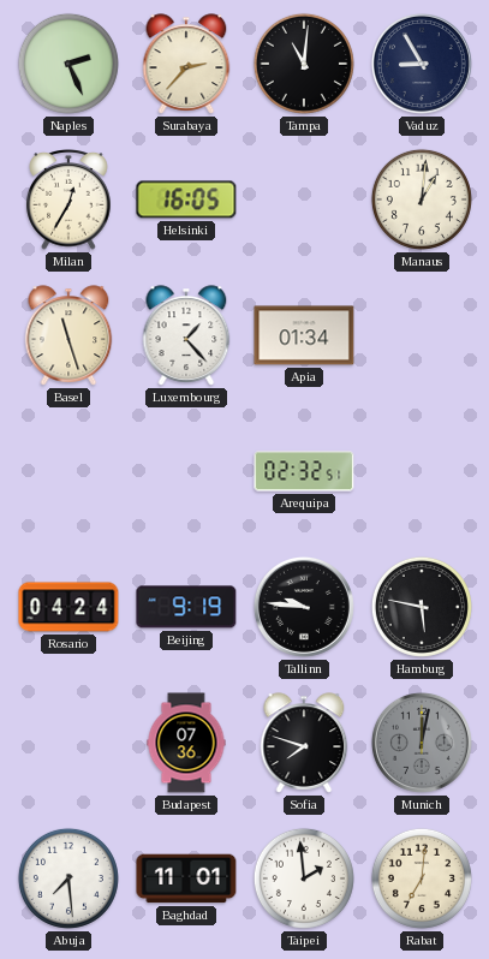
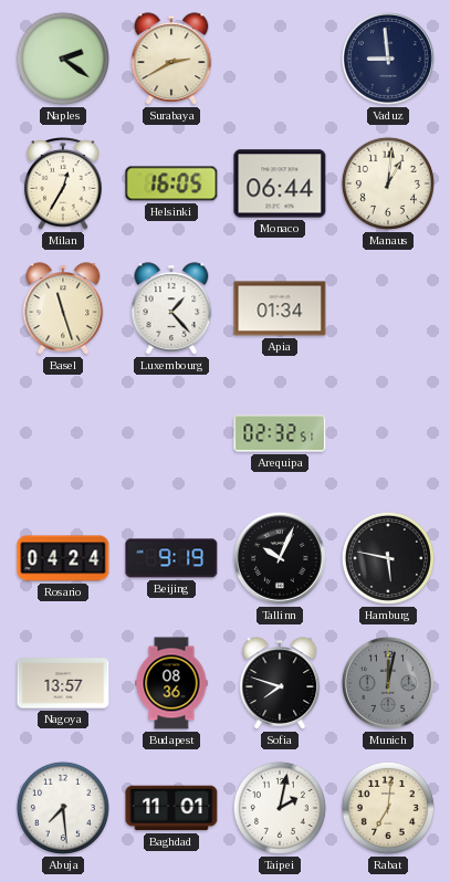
Naples: 2:26 -> 2:21 (63, 59)
Surabaya: 2:37 -> 2:40 (171, 59)
Tampa: 11:01 -> none (304, 64)
Vaduz: 8:55 -> 8:59 (388, 59)
Monaco: none -> 06:44 (280, 183)
Tallinn: 9:46 -> 10:04 (280, 558)
Nagoya: none -> 13:57 (63, 683)
Budapest: 07:36 -> 08:36 (171, 683)
Taipei: 1:59 -> 2:02 (280, 808)
